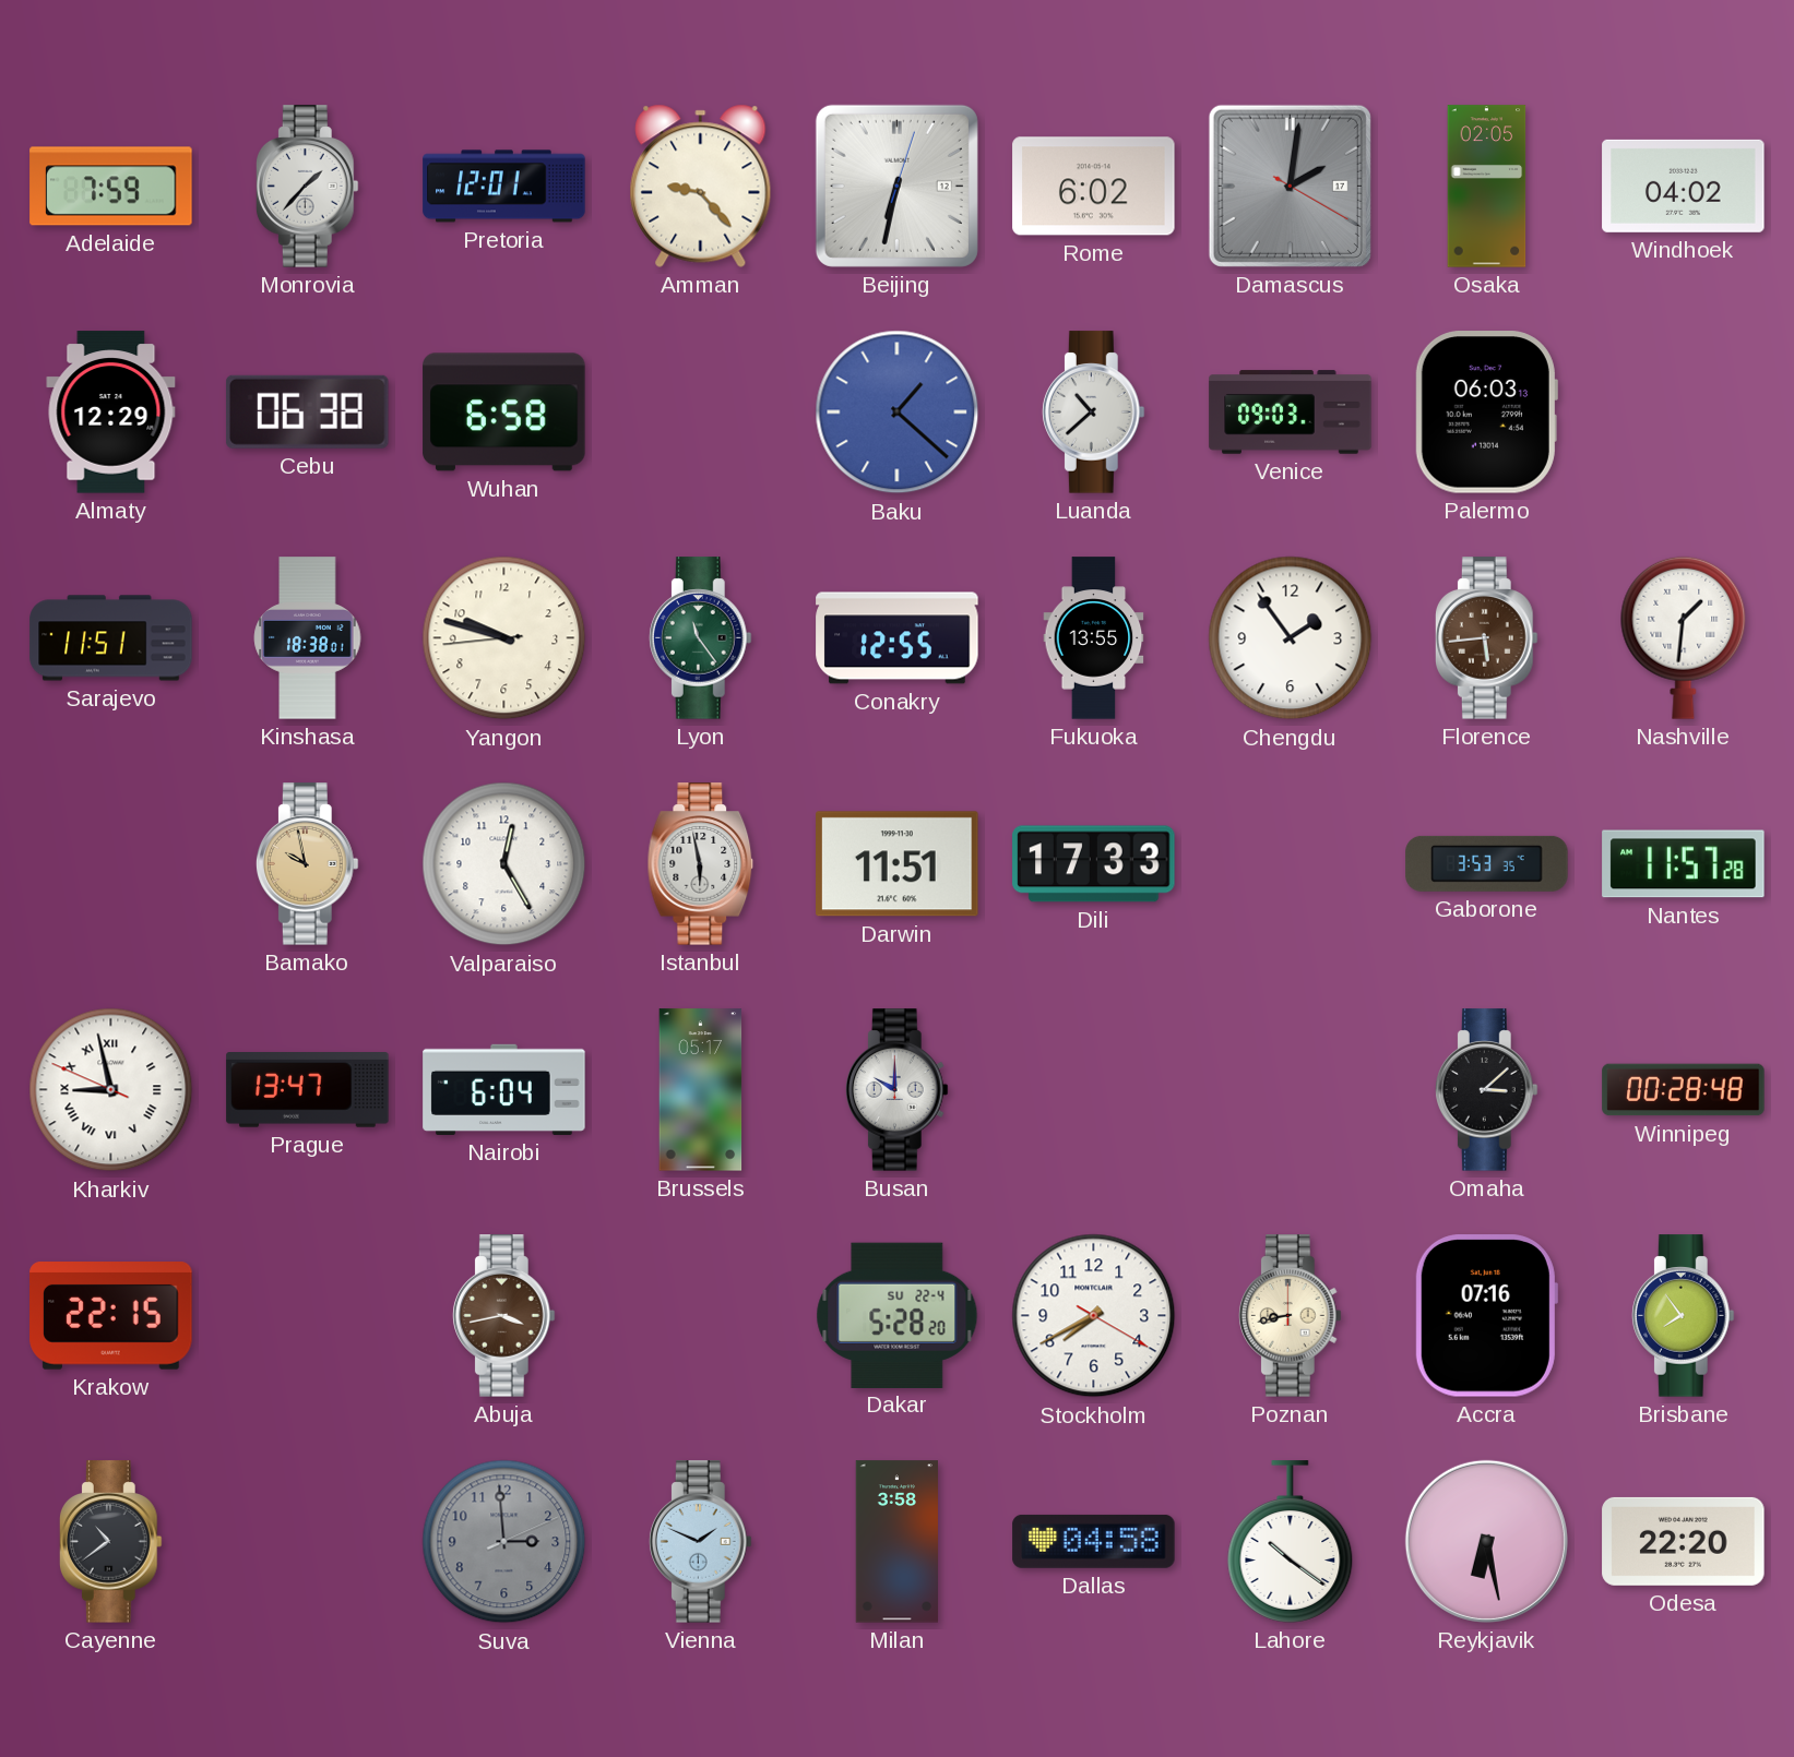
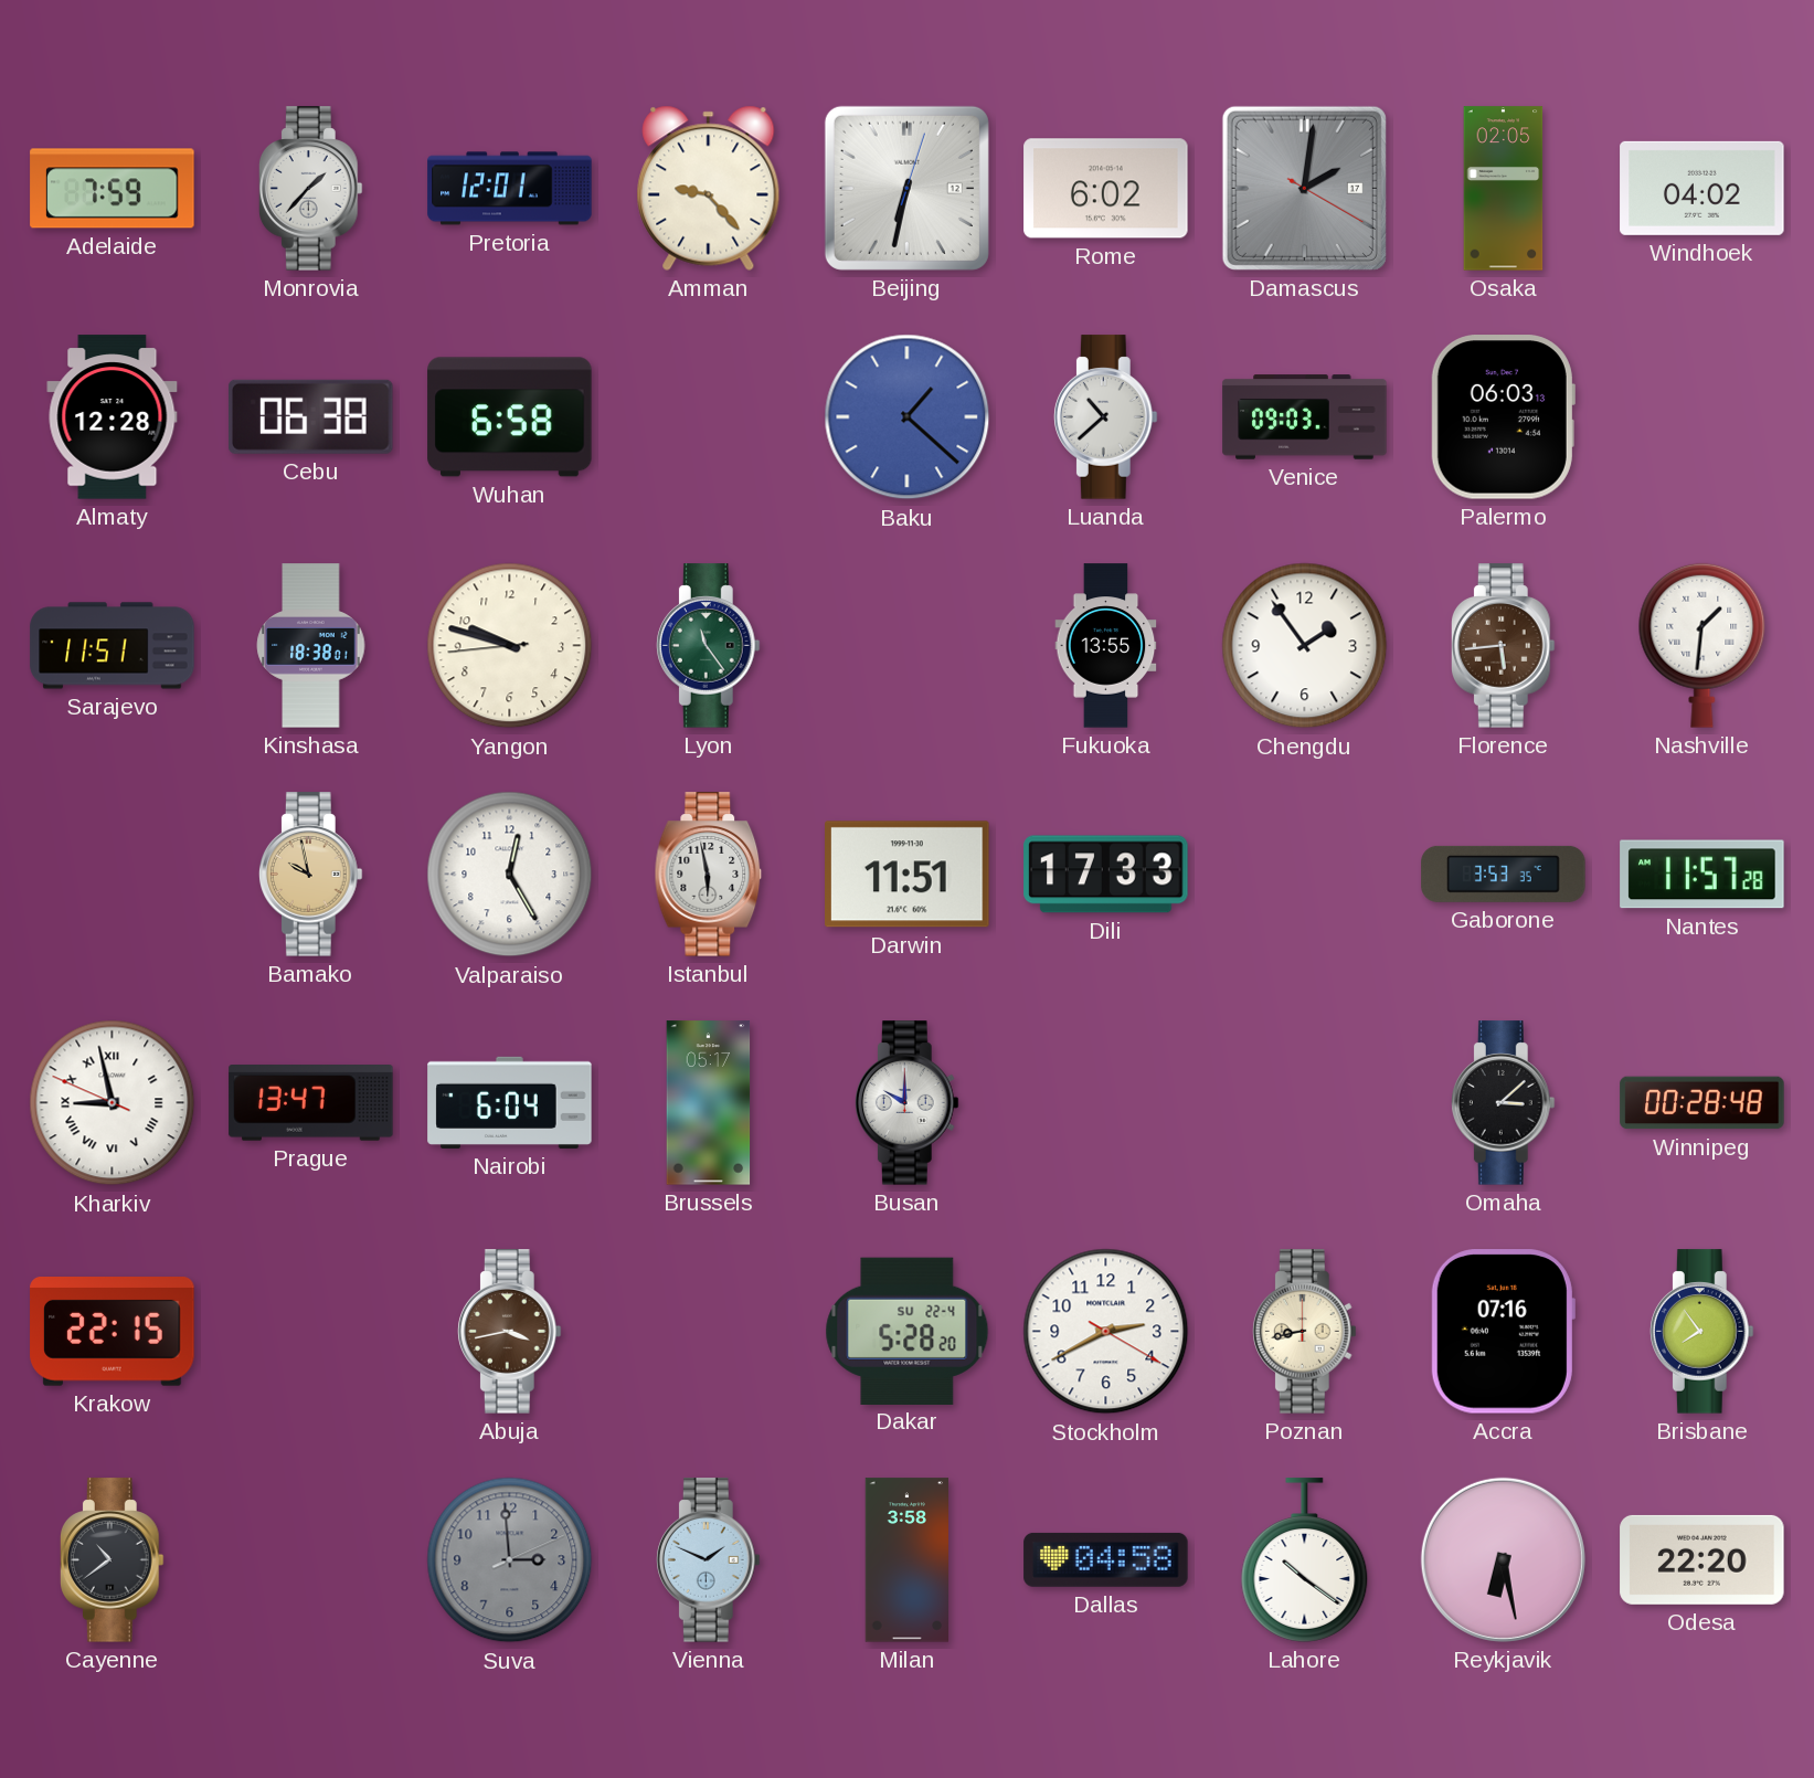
Almaty: 12:29 -> 12:28 (113, 417)
Conakry: 12:55 -> none (898, 638)
Stockholm: 7:40 -> 2:40 (1106, 1332)
